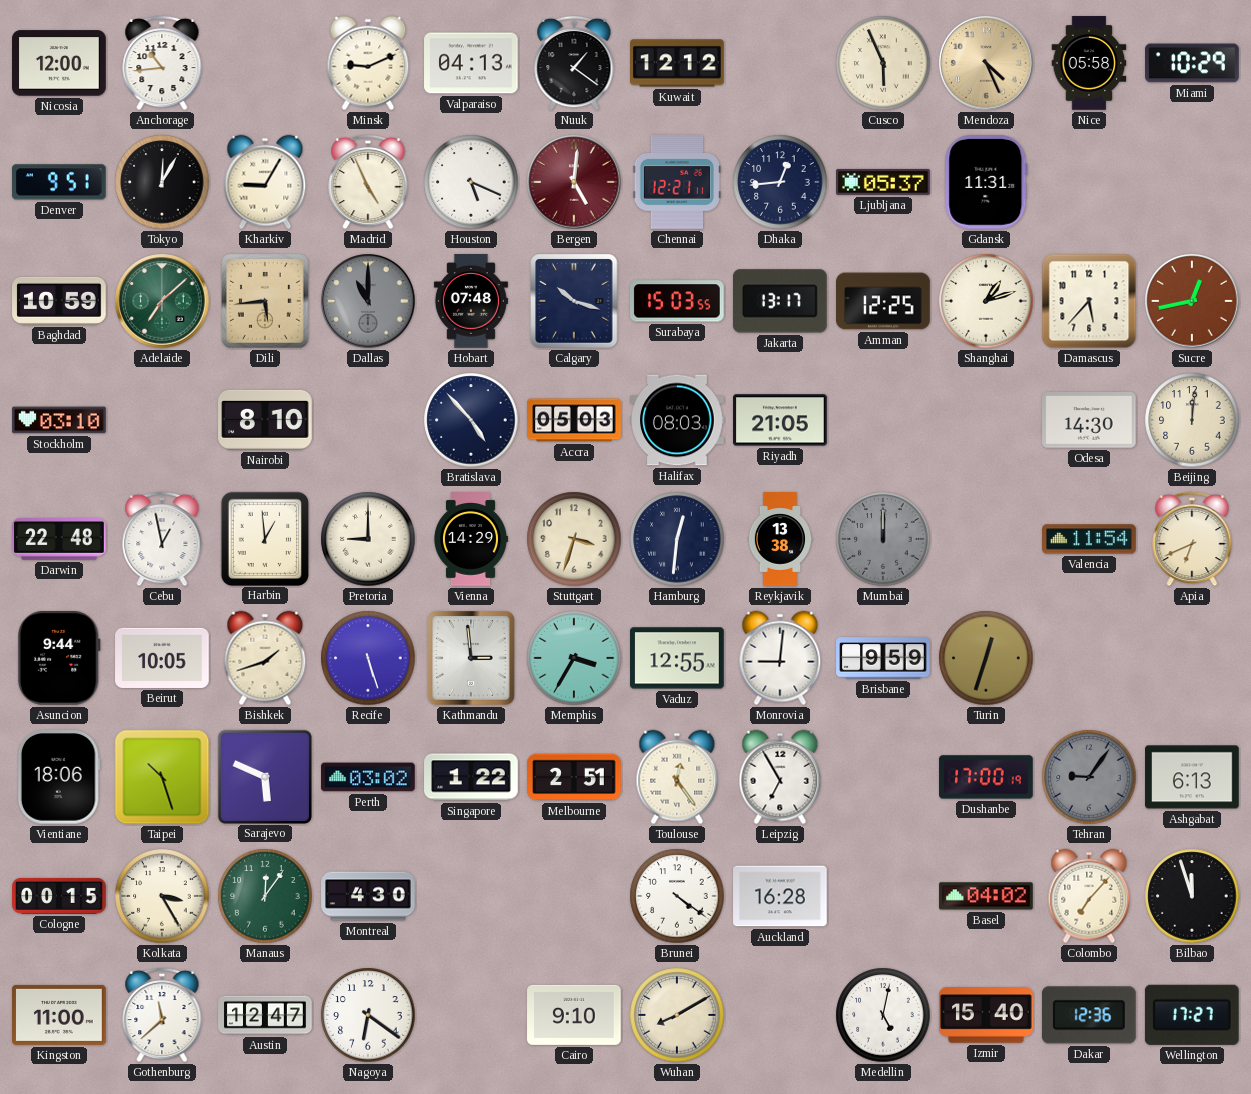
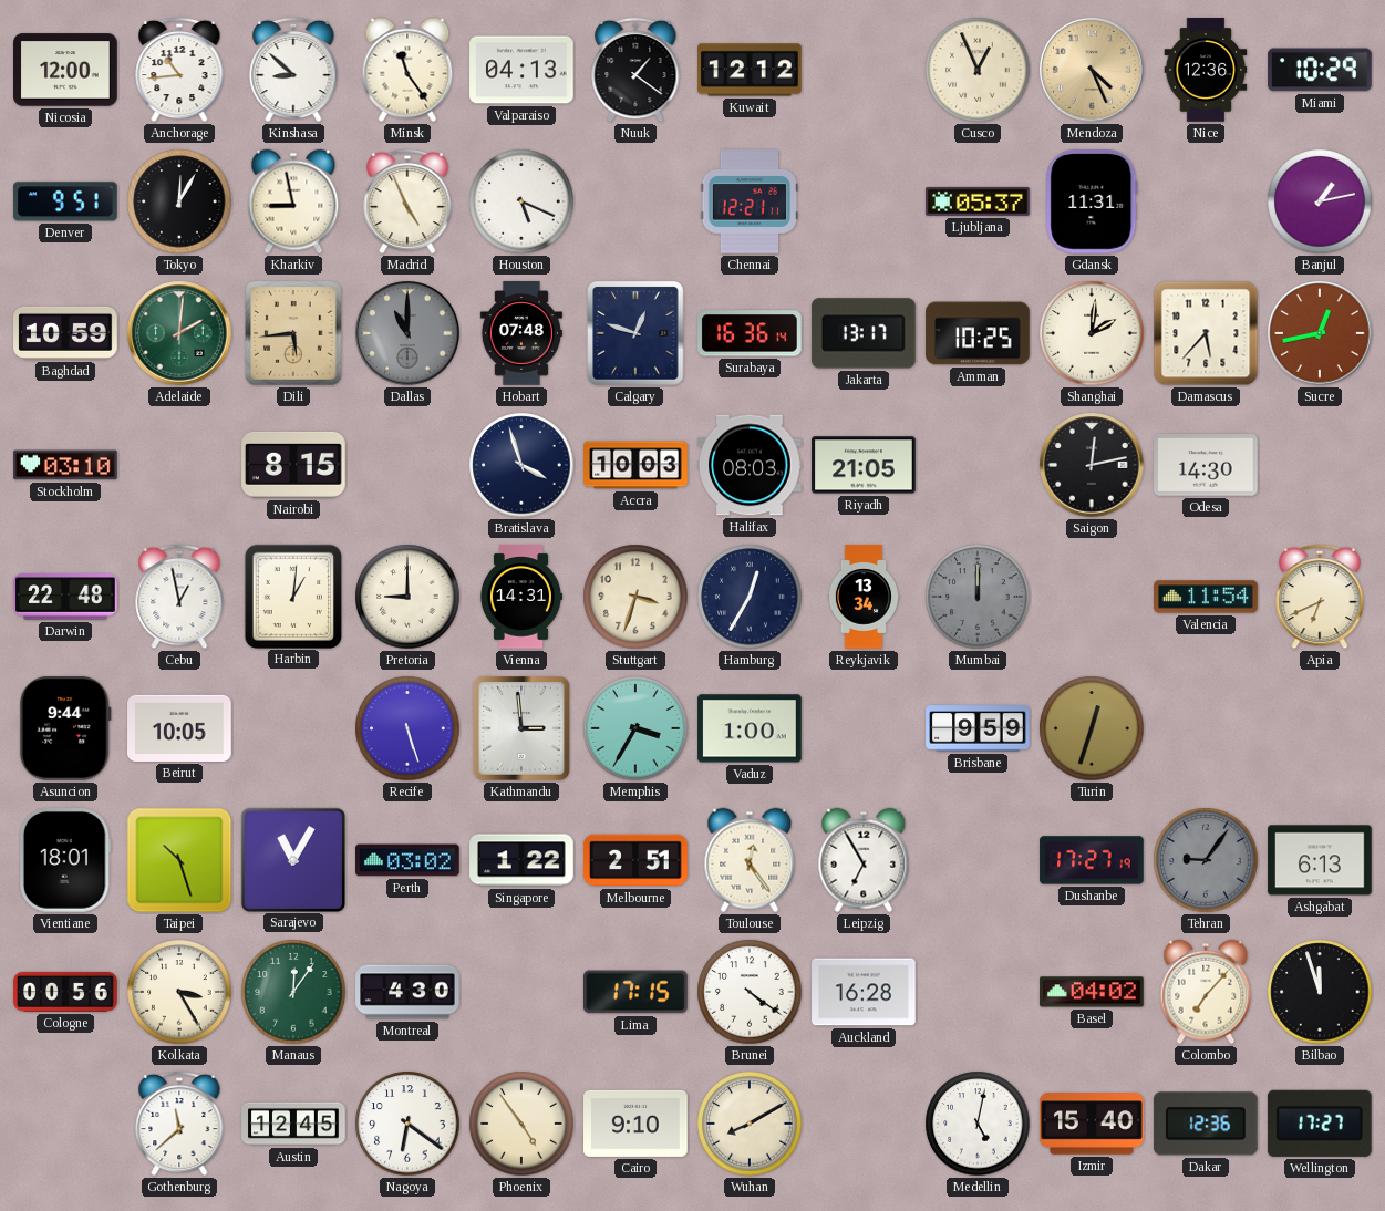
Kinshasa: none -> 8:52 (293, 70)
Minsk: 9:11 -> 11:24 (407, 70)
Cusco: 5:56 -> 12:56 (978, 70)
Nice: 05:58 -> 12:36 (1206, 70)
Kharkiv: 9:05 -> 8:58 (293, 201)
Bergen: 5:01 -> none (574, 182)
Dhaka: 12:44 -> none (780, 182)
Banjul: none -> 1:13 (1320, 201)
Adelaide: 7:08 -> 2:01 (179, 333)
Calgary: 10:18 -> 12:48 (635, 333)
Surabaya: 15:03 -> 16:36 (751, 333)
Amman: 12:25 -> 10:25 (978, 333)
Shanghai: 1:12 -> 2:01 (1092, 333)
Nairobi: 8:10 -> 8:15 (293, 465)
Bratislava: 4:53 -> 3:57 (521, 465)
Accra: 05:03 -> 10:03 (635, 465)
Saigon: none -> 12:13 (1092, 465)
Beijing: 12:01 -> none (1192, 420)
Harbin: 12:59 -> 1:01 (292, 596)
Vienna: 14:29 -> 14:31 (520, 597)
Hamburg: 12:31 -> 12:35 (750, 597)
Reykjavik: 13:38 -> 13:34 (862, 597)
Bishkek: 1:42 -> none (265, 658)
Vaduz: 12:55 -> 1:00 (750, 728)
Monrovia: 9:01 -> none (780, 658)
Vientiane: 18:06 -> 18:01 (65, 861)
Sarajevo: 5:49 -> 11:05 (292, 859)
Dushanbe: 17:00 -> 17:27 (1092, 860)
Cologne: 00:15 -> 00:56 (65, 992)
Lima: none -> 17:15 (637, 992)
Kingston: 11:00 -> none (59, 1015)
Austin: 12:47 -> 12:45 (293, 1124)
Phoenix: none -> 4:54 (521, 1124)
